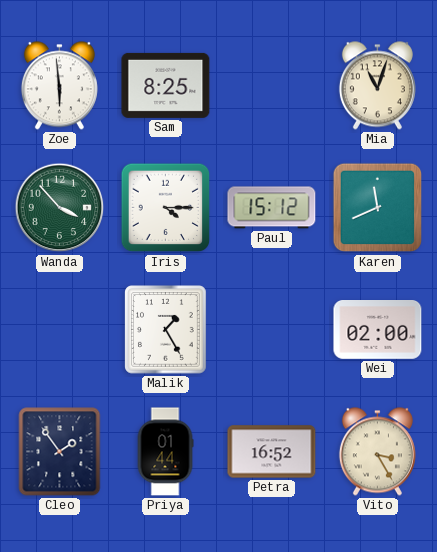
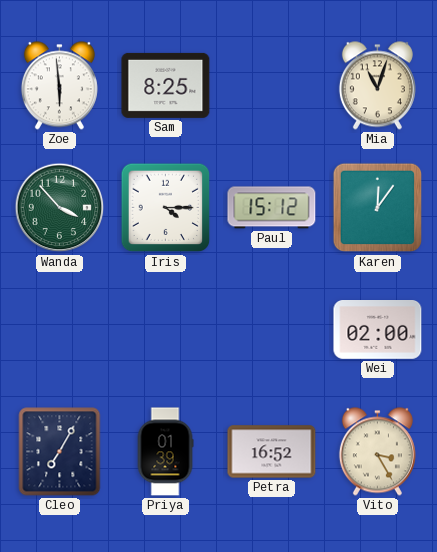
Karen: 11:41 -> 12:06 (378, 208)
Malik: 1:25 -> none (166, 330)
Cleo: 1:54 -> 7:05 (60, 452)
Priya: 01:44 -> 01:39 (165, 452)
